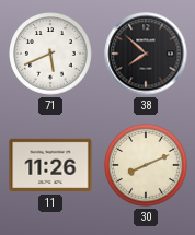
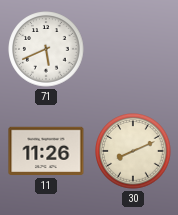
38: 7:52 -> none (146, 54)
